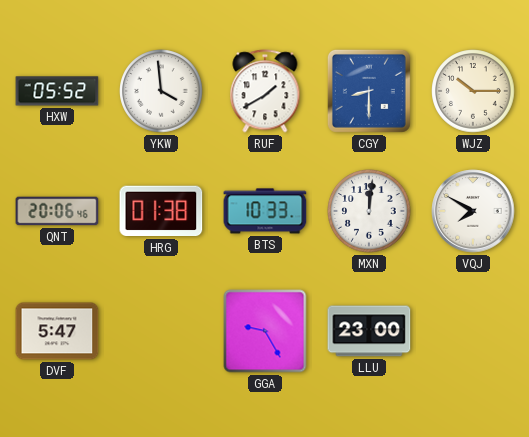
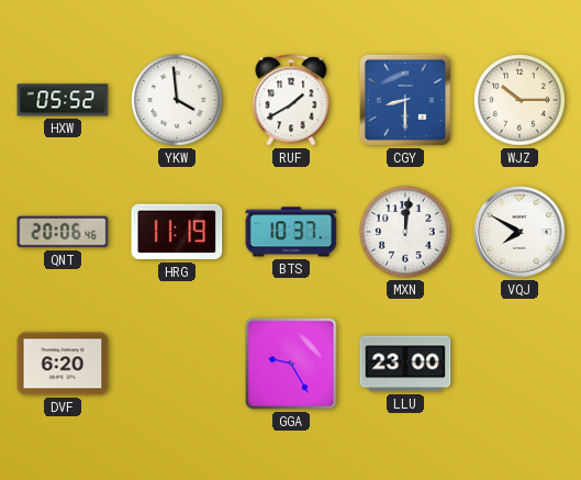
HRG: 01:38 -> 11:19 (177, 232)
BTS: 10:33 -> 10:37 (291, 232)
DVF: 5:47 -> 6:20 (63, 364)
